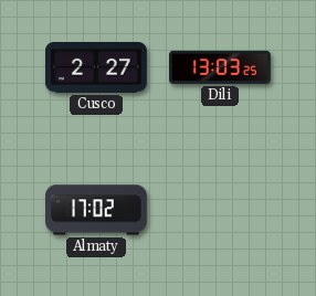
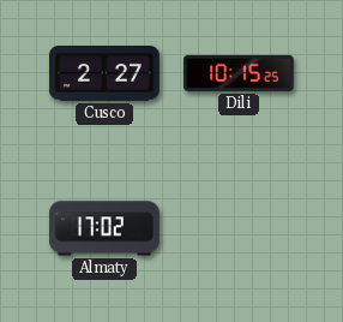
Dili: 13:03 -> 10:15 (240, 73)
